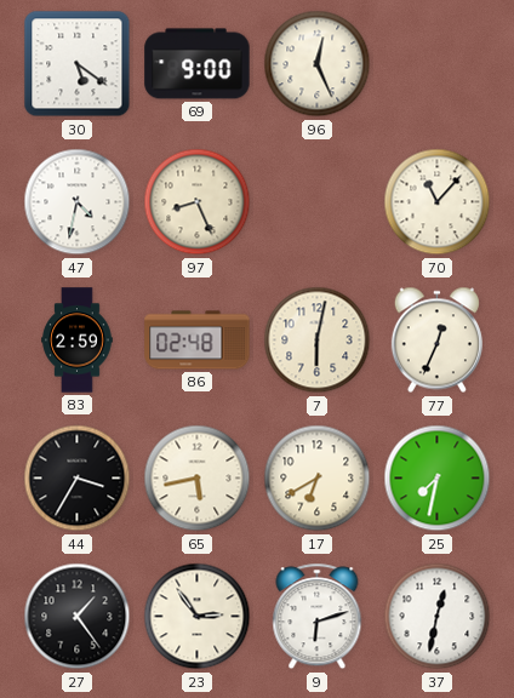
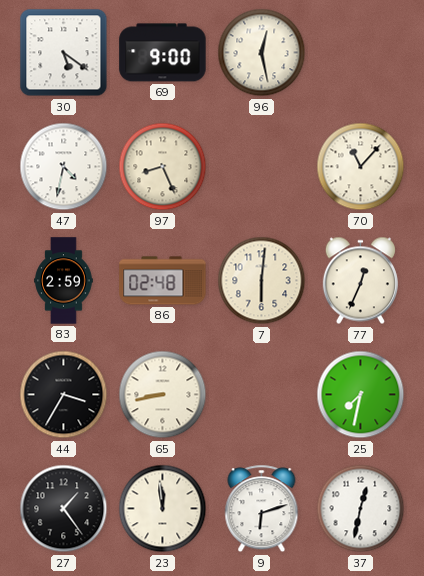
96: 12:26 -> 12:28 (262, 53)
7: 6:02 -> 6:01 (262, 281)
65: 5:43 -> 8:43 (163, 395)
17: 6:40 -> none (318, 479)
23: 2:54 -> 11:59 (163, 509)
